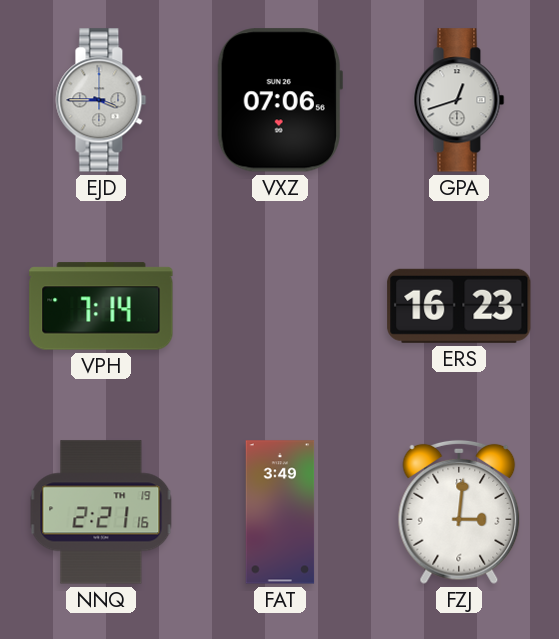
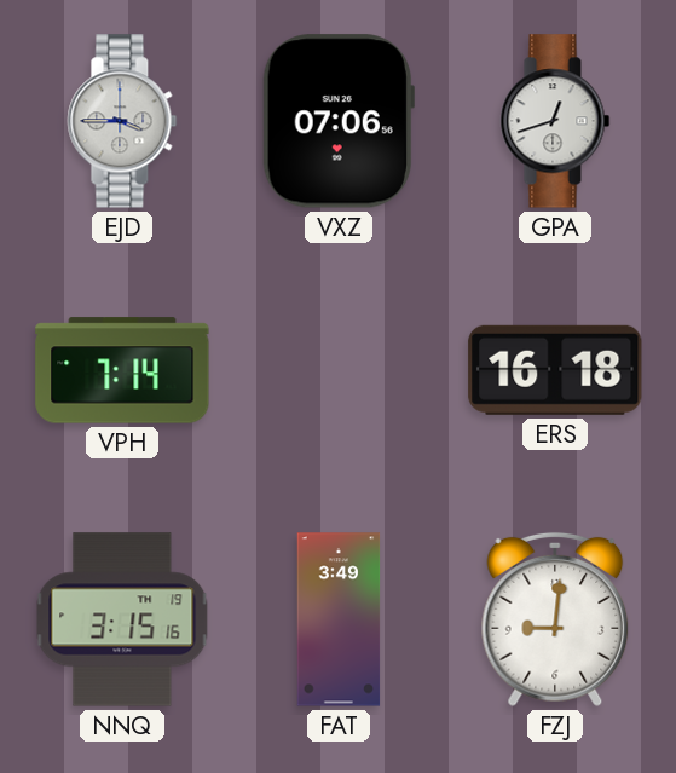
ERS: 16:23 -> 16:18 (555, 370)
NNQ: 2:21 -> 3:15 (122, 619)
FZJ: 3:01 -> 9:01 (555, 619)
